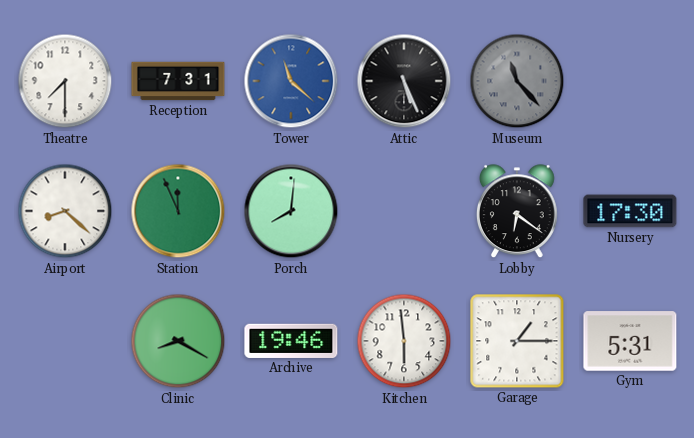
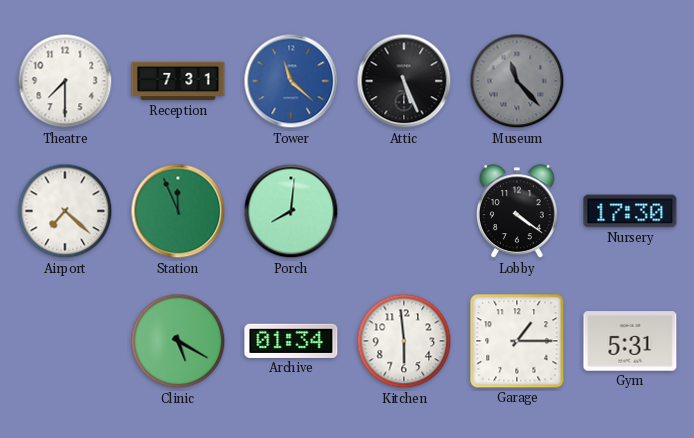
Airport: 8:22 -> 7:22 (65, 211)
Lobby: 6:21 -> 4:21 (517, 212)
Clinic: 8:20 -> 5:20 (178, 341)
Archive: 19:46 -> 01:34 (291, 341)
